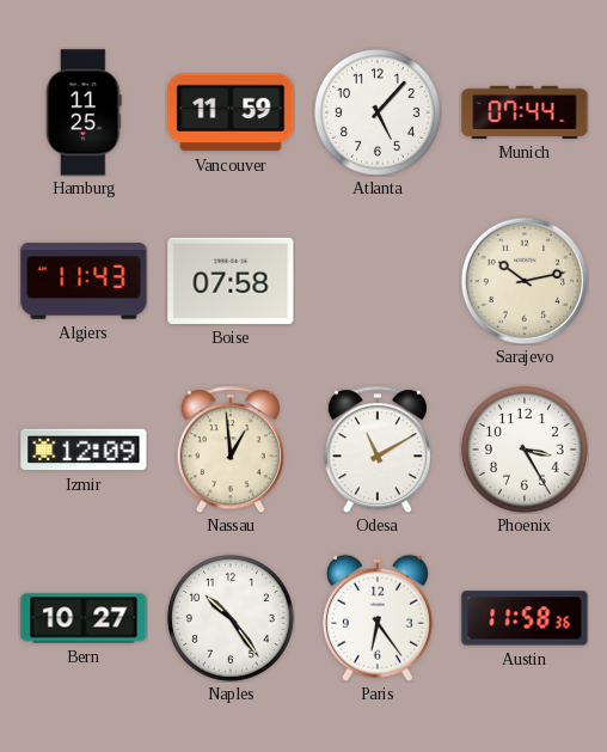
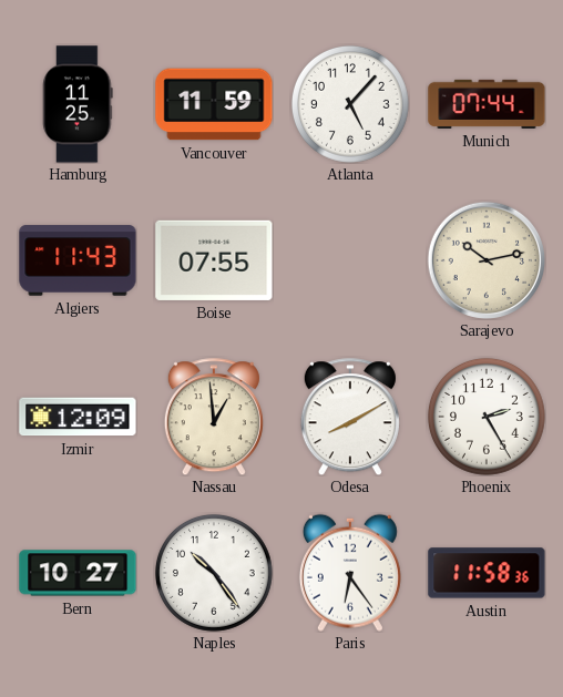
Boise: 07:58 -> 07:55 (214, 260)
Odesa: 11:10 -> 8:10 (350, 417)
Phoenix: 3:25 -> 2:25 (487, 417)
